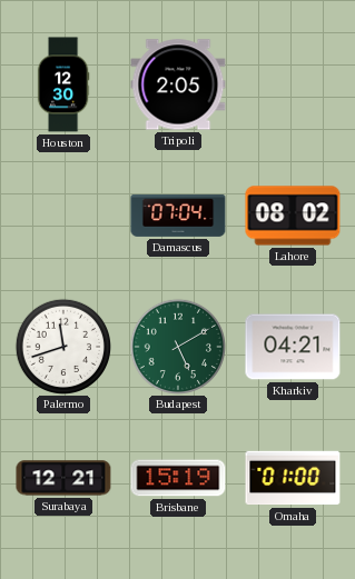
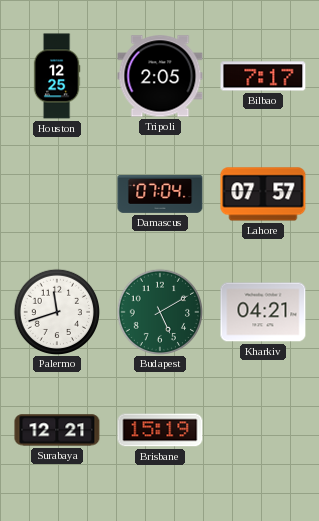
Houston: 12:30 -> 12:25 (57, 76)
Bilbao: none -> 7:17 (263, 76)
Lahore: 08:02 -> 07:57 (263, 194)
Omaha: 01:00 -> none (293, 478)
